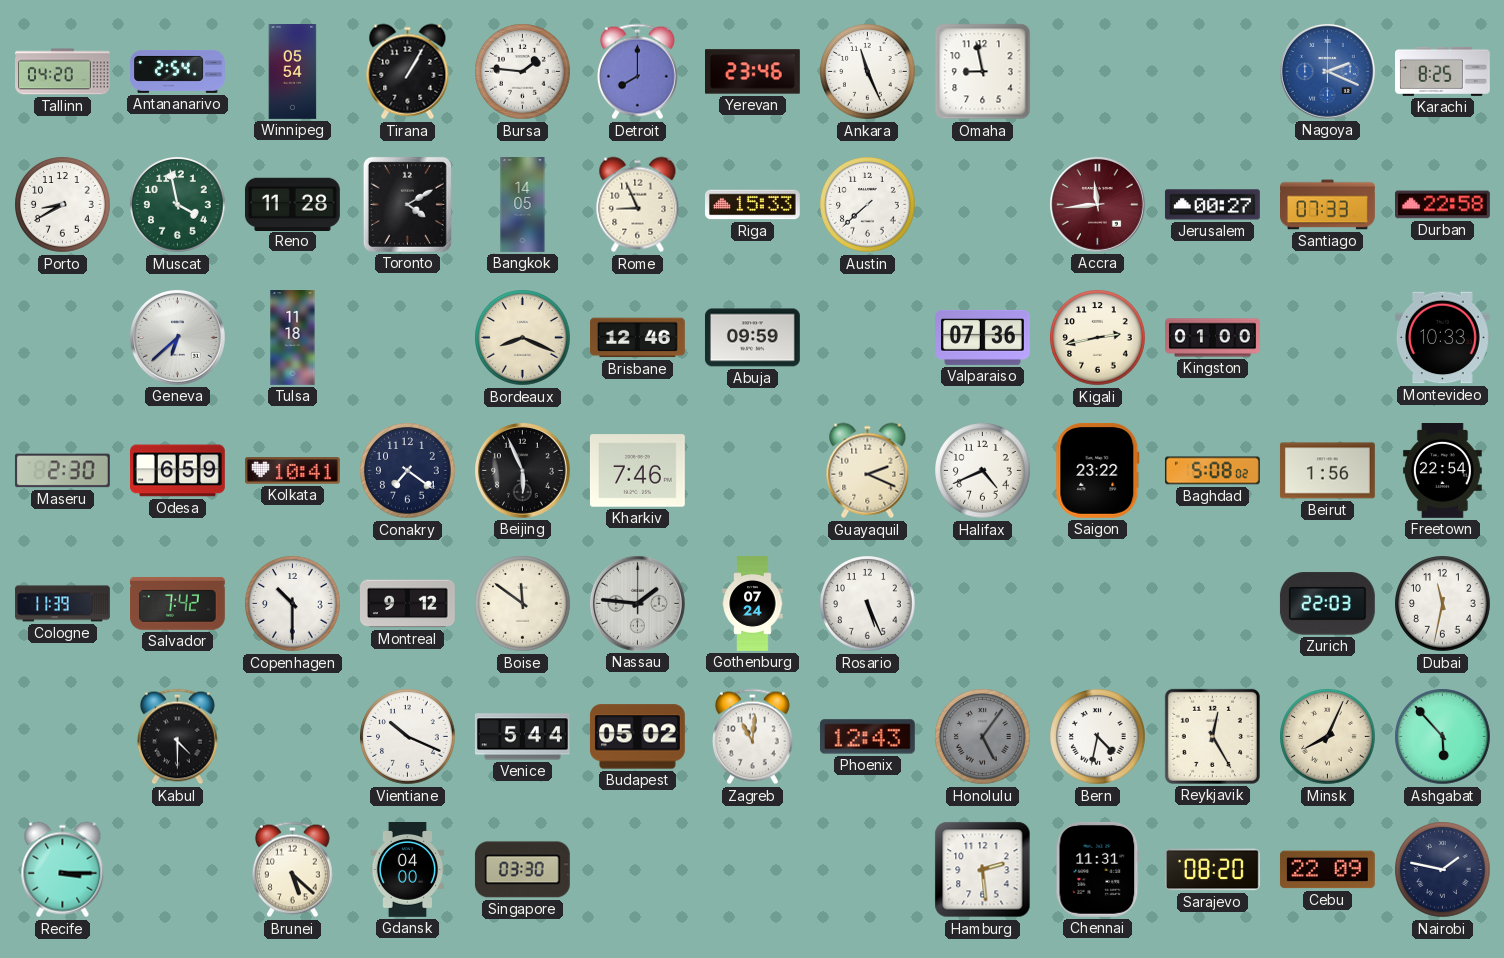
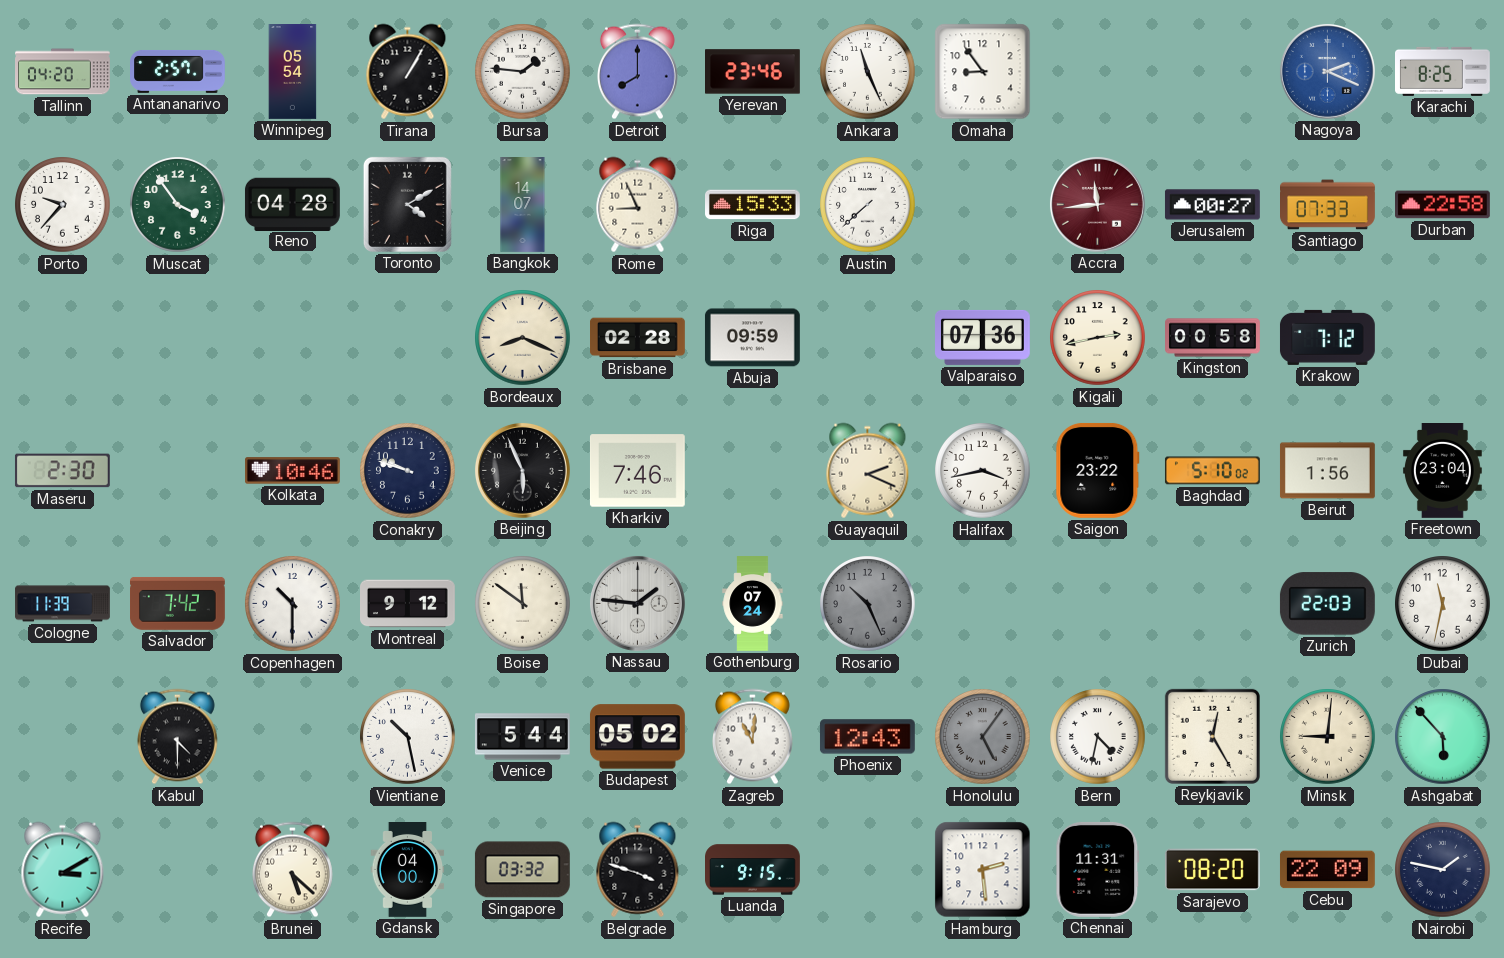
Antananarivo: 2:54 -> 2:57 (178, 71)
Omaha: 8:58 -> 8:54 (983, 72)
Porto: 8:40 -> 9:37 (63, 205)
Muscat: 3:58 -> 3:54 (178, 205)
Reno: 11:28 -> 04:28 (292, 204)
Bangkok: 14:05 -> 14:07 (523, 205)
Geneva: 6:38 -> none (177, 337)
Tulsa: 11:18 -> none (293, 338)
Brisbane: 12:46 -> 02:28 (638, 338)
Kingston: 01:00 -> 00:58 (1213, 338)
Krakow: none -> 7:12 (1327, 337)
Montevideo: 10:33 -> none (1442, 338)
Odesa: 6:59 -> none (178, 471)
Kolkata: 10:41 -> 10:46 (293, 471)
Conakry: 7:21 -> 9:48 (408, 471)
Halifax: 4:41 -> 3:43 (983, 471)
Baghdad: 5:08 -> 5:10 (1212, 471)
Freetown: 22:54 -> 23:04 (1442, 471)
Rosario: 5:26 -> 10:26 (868, 604)
Rosario dial: white -> grey (868, 604)
Vientiane: 10:19 -> 10:28 (408, 737)
Minsk: 8:04 -> 9:01 (1328, 737)
Recife: 3:15 -> 3:10 (63, 870)
Singapore: 03:30 -> 03:32 (522, 870)
Belgrade: none -> 3:48 (638, 870)
Luanda: none -> 9:15 (753, 870)
